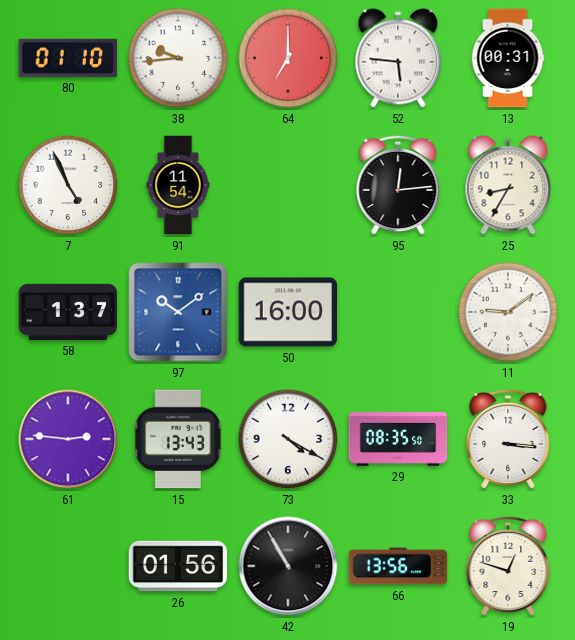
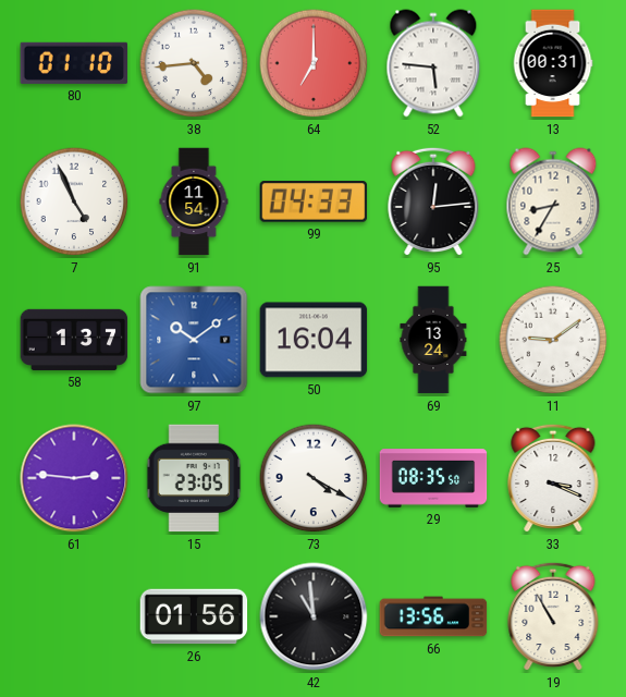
38: 9:44 -> 4:44 (194, 63)
99: none -> 04:33 (314, 201)
50: 16:00 -> 16:04 (314, 340)
69: none -> 13:24 (433, 340)
15: 13:43 -> 23:05 (194, 478)
33: 3:16 -> 3:19 (553, 478)
42: 10:55 -> 10:59 (314, 616)
19: 12:48 -> 10:55 (553, 616)
